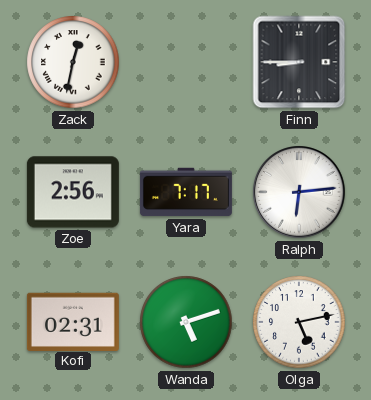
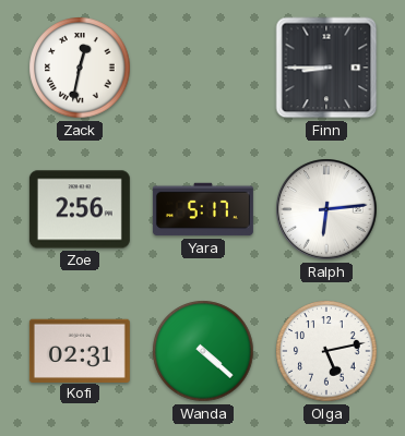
Yara: 7:17 -> 5:17 (203, 209)
Wanda: 5:12 -> 4:22 (203, 351)
